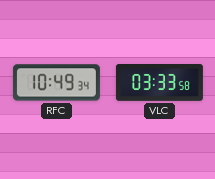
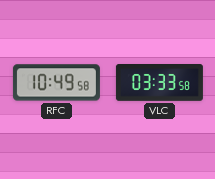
RFC: 10:49:34 -> 10:49:58 (56, 83)
